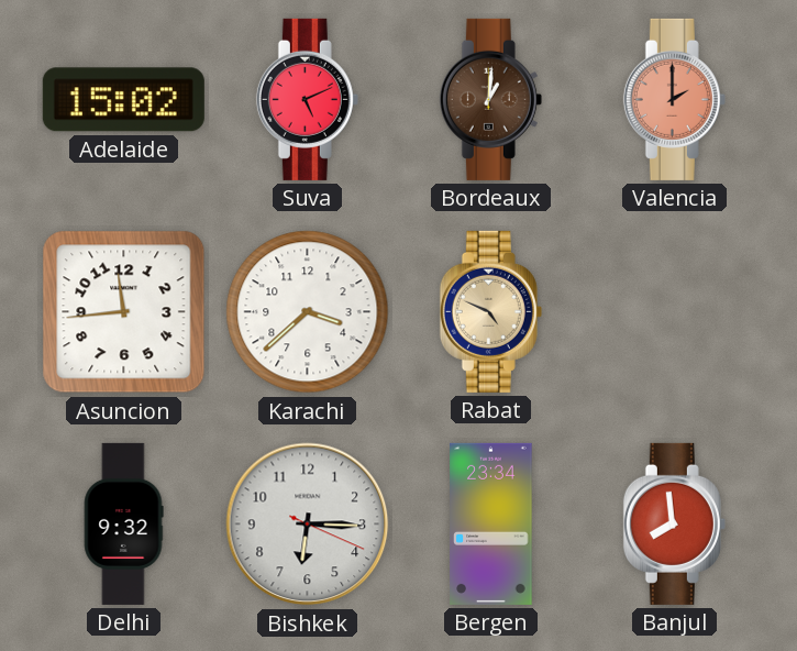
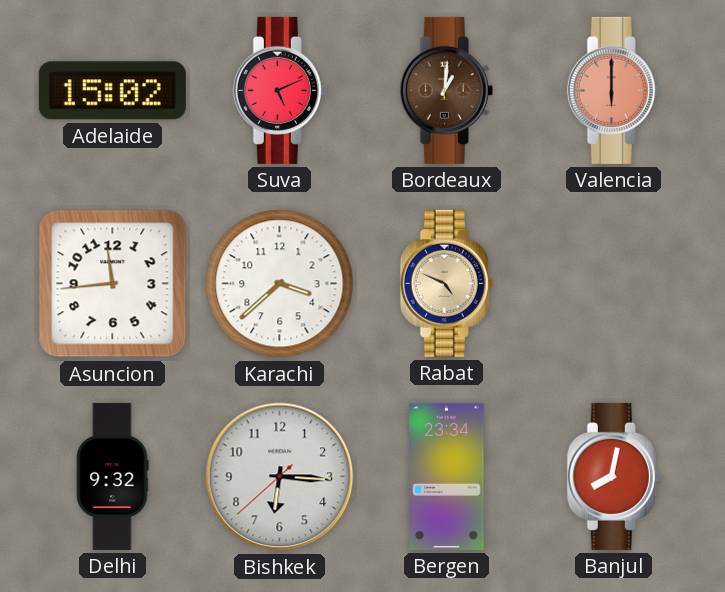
Valencia: 2:00 -> 6:00 (613, 90)
Bishkek: 6:15:19 -> 6:15:38 (280, 477)
Banjul: 7:59 -> 8:02 (613, 476)
